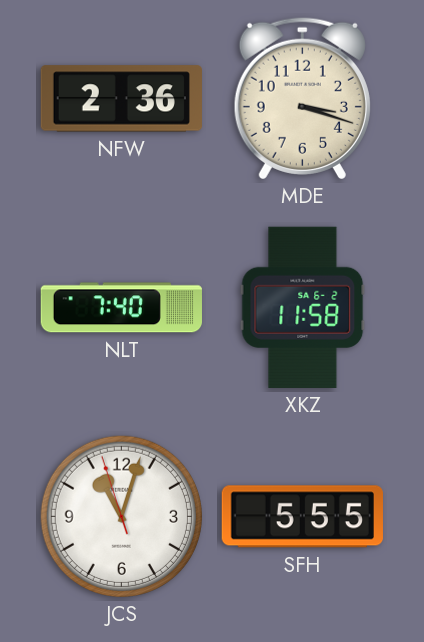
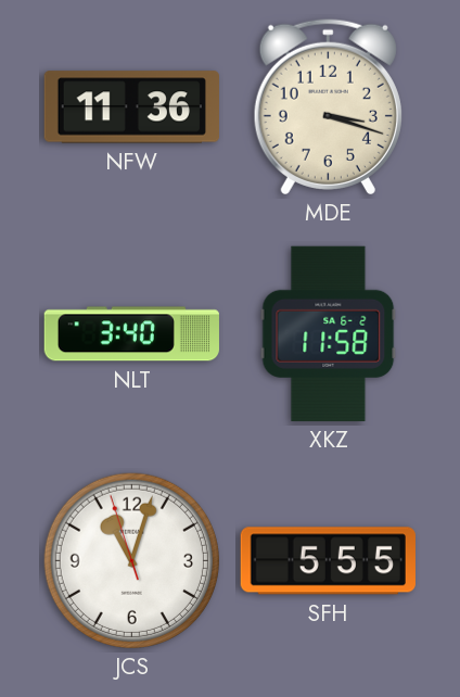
NFW: 2:36 -> 11:36 (131, 107)
NLT: 7:40 -> 3:40 (131, 334)
